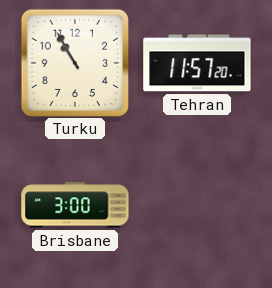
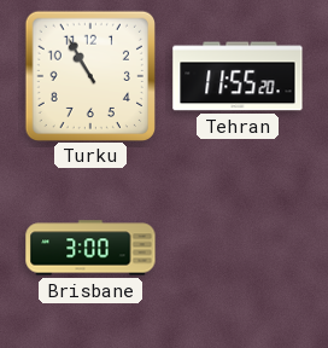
Tehran: 11:57 -> 11:55 (238, 76)
